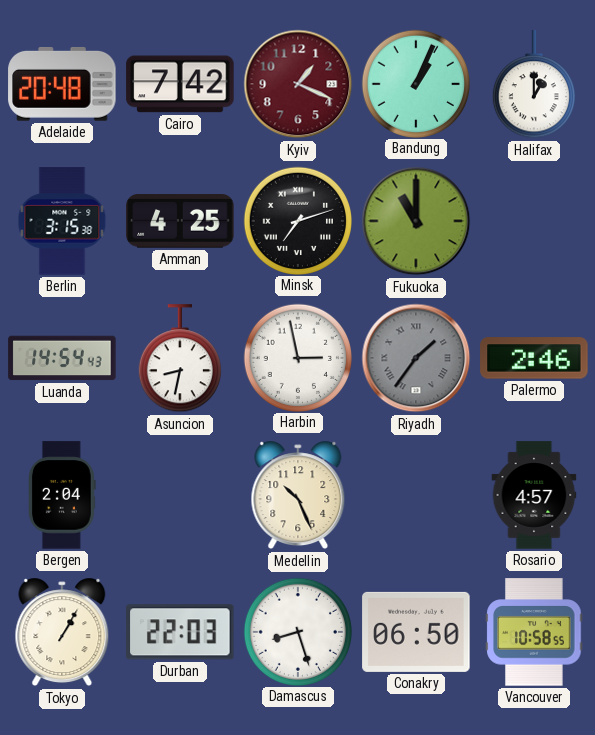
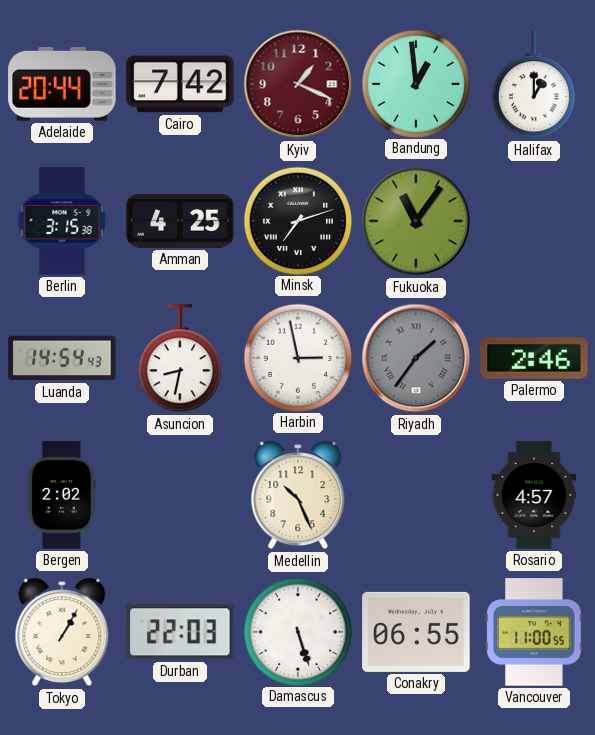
Adelaide: 20:48 -> 20:44 (62, 84)
Bandung: 1:04 -> 12:59 (415, 83)
Fukuoka: 11:00 -> 11:06 (416, 221)
Bergen: 2:04 -> 2:02 (62, 495)
Damascus: 8:27 -> 5:27 (297, 631)
Conakry: 06:50 -> 06:55 (416, 632)
Vancouver: 10:58 -> 11:00 (534, 632)
